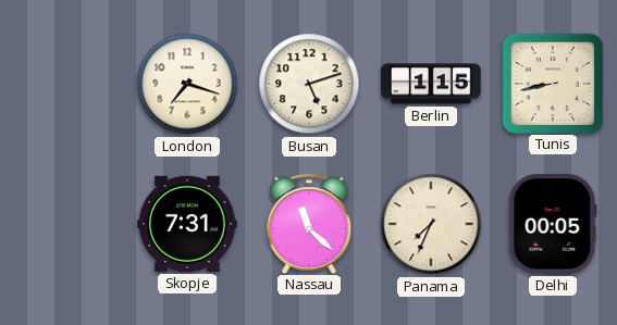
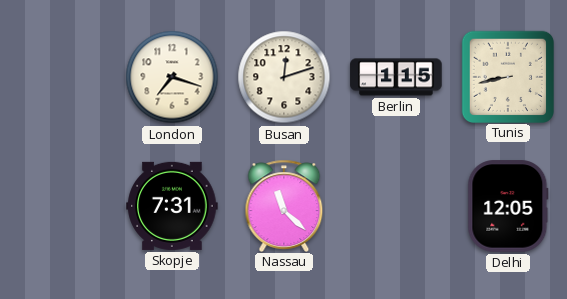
Busan: 5:12 -> 12:12 (284, 77)
Panama: 7:34 -> none (431, 224)
Delhi: 00:05 -> 12:05 (508, 206)
